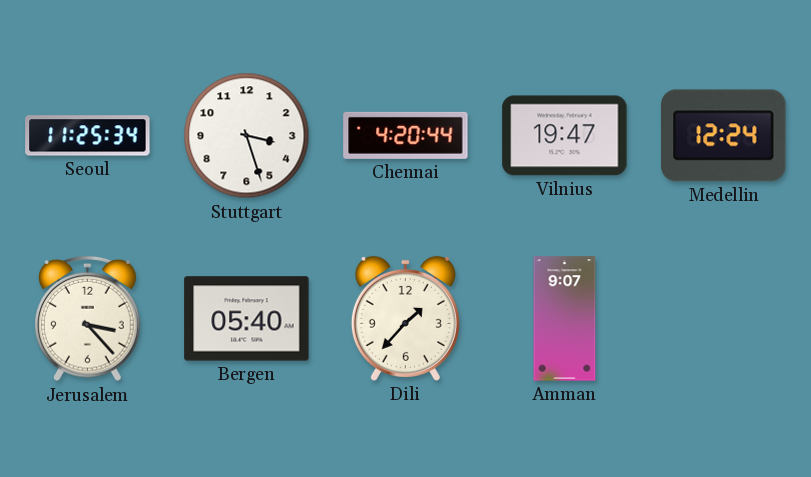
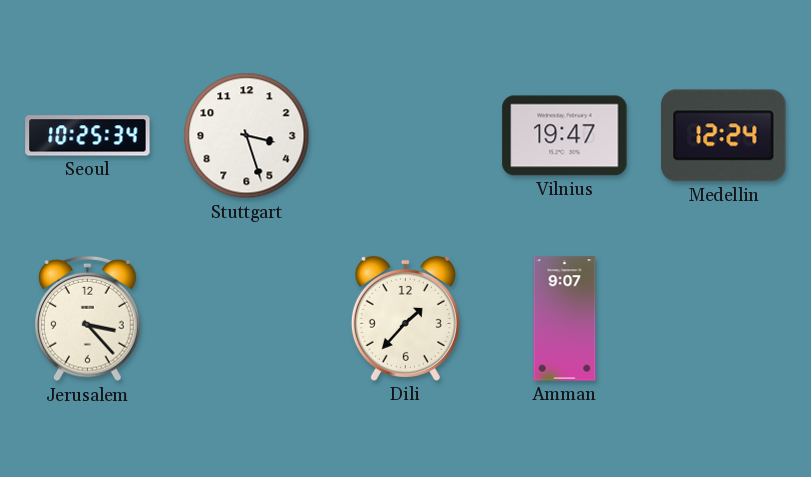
Seoul: 11:25 -> 10:25 (88, 136)
Chennai: 4:20 -> none (406, 135)
Bergen: 05:40 -> none (247, 319)
